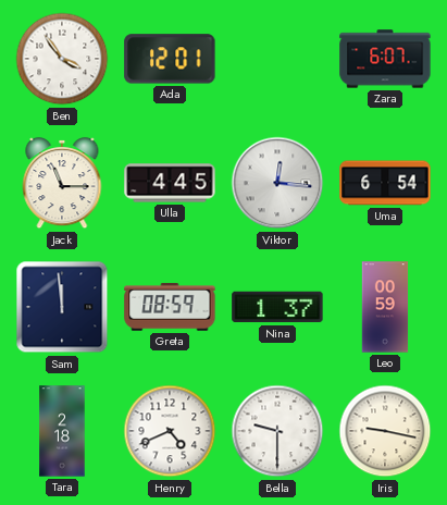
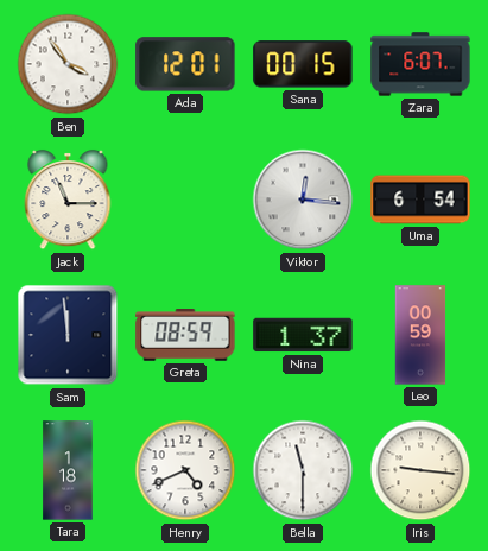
Sana: none -> 00:15 (303, 64)
Ulla: 4:45 -> none (170, 183)
Tara: 2:18 -> 1:18 (68, 470)
Bella: 9:30 -> 11:30 (303, 470)
Iris: 9:17 -> 9:16 (420, 470)
